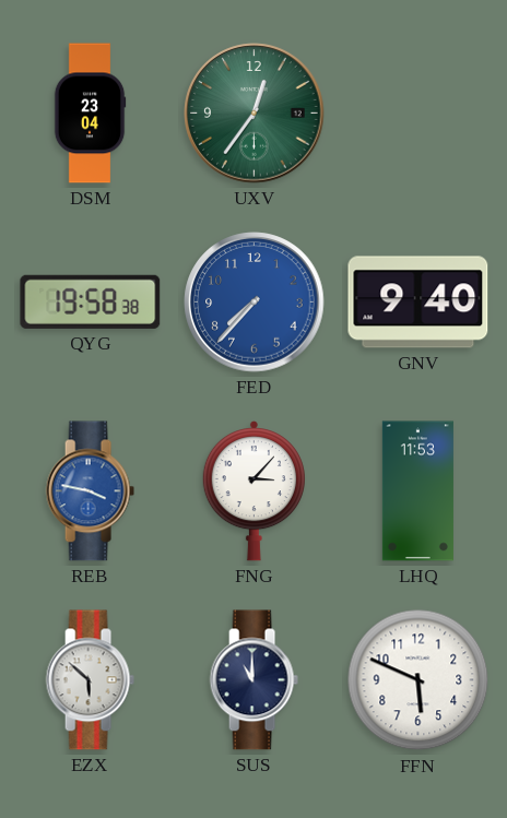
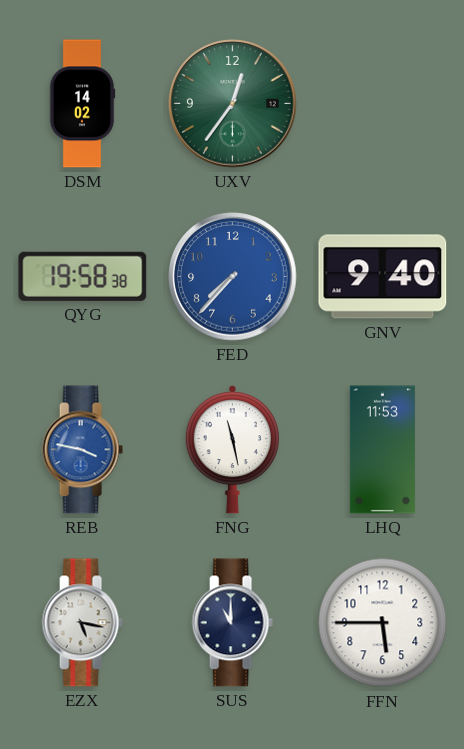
DSM: 23:04 -> 14:02 (82, 104)
FNG: 3:07 -> 11:28 (232, 449)
EZX: 5:52 -> 5:17 (82, 623)
FFN: 5:49 -> 5:45 (383, 623)
